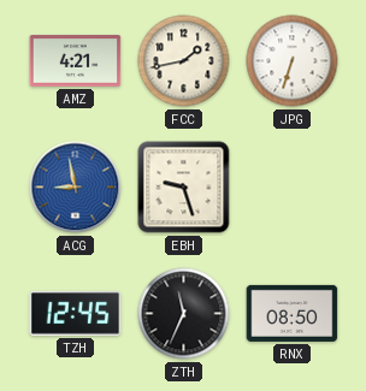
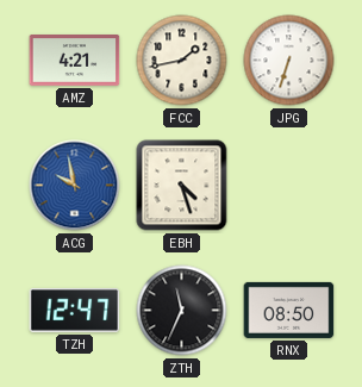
ACG: 8:58 -> 9:58 (75, 186)
EBH: 9:27 -> 4:27 (182, 186)
TZH: 12:45 -> 12:47 (75, 311)
